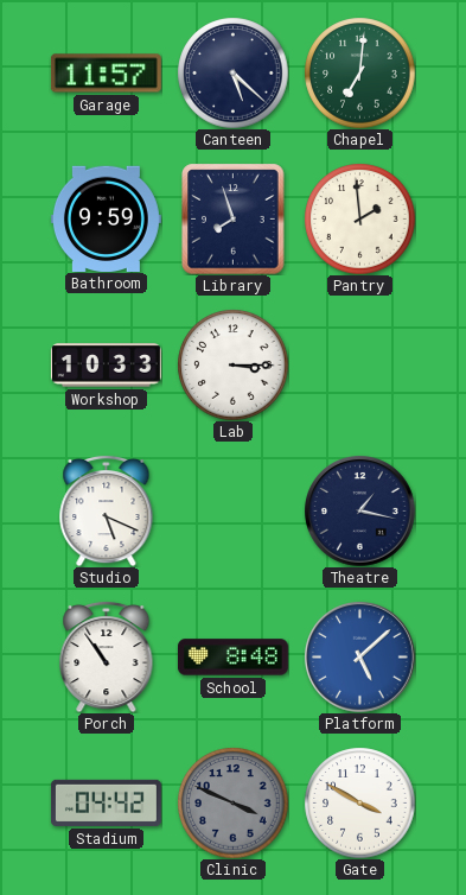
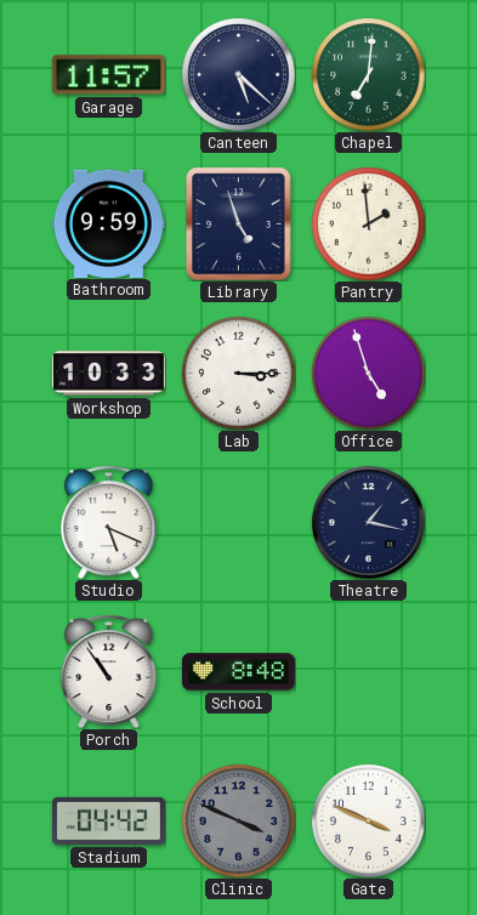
Library: 7:57 -> 4:57 (239, 223)
Office: none -> 4:57 (368, 373)
Platform: 5:08 -> none (360, 658)
Gate: 3:50 -> 3:49 (368, 820)
